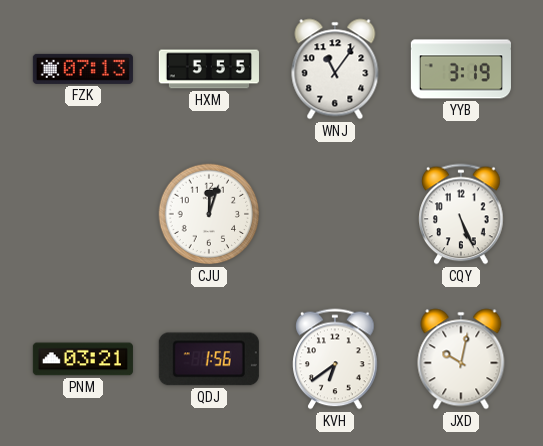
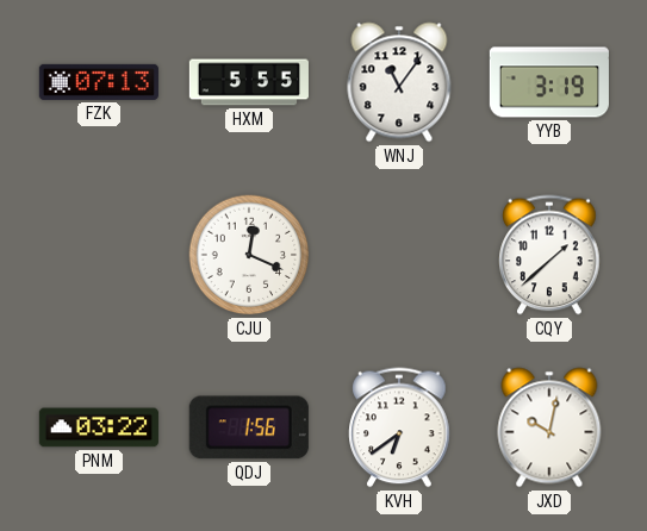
CJU: 12:03 -> 12:19 (249, 255)
CQY: 5:26 -> 1:38 (549, 255)
PNM: 03:21 -> 03:22 (99, 427)
